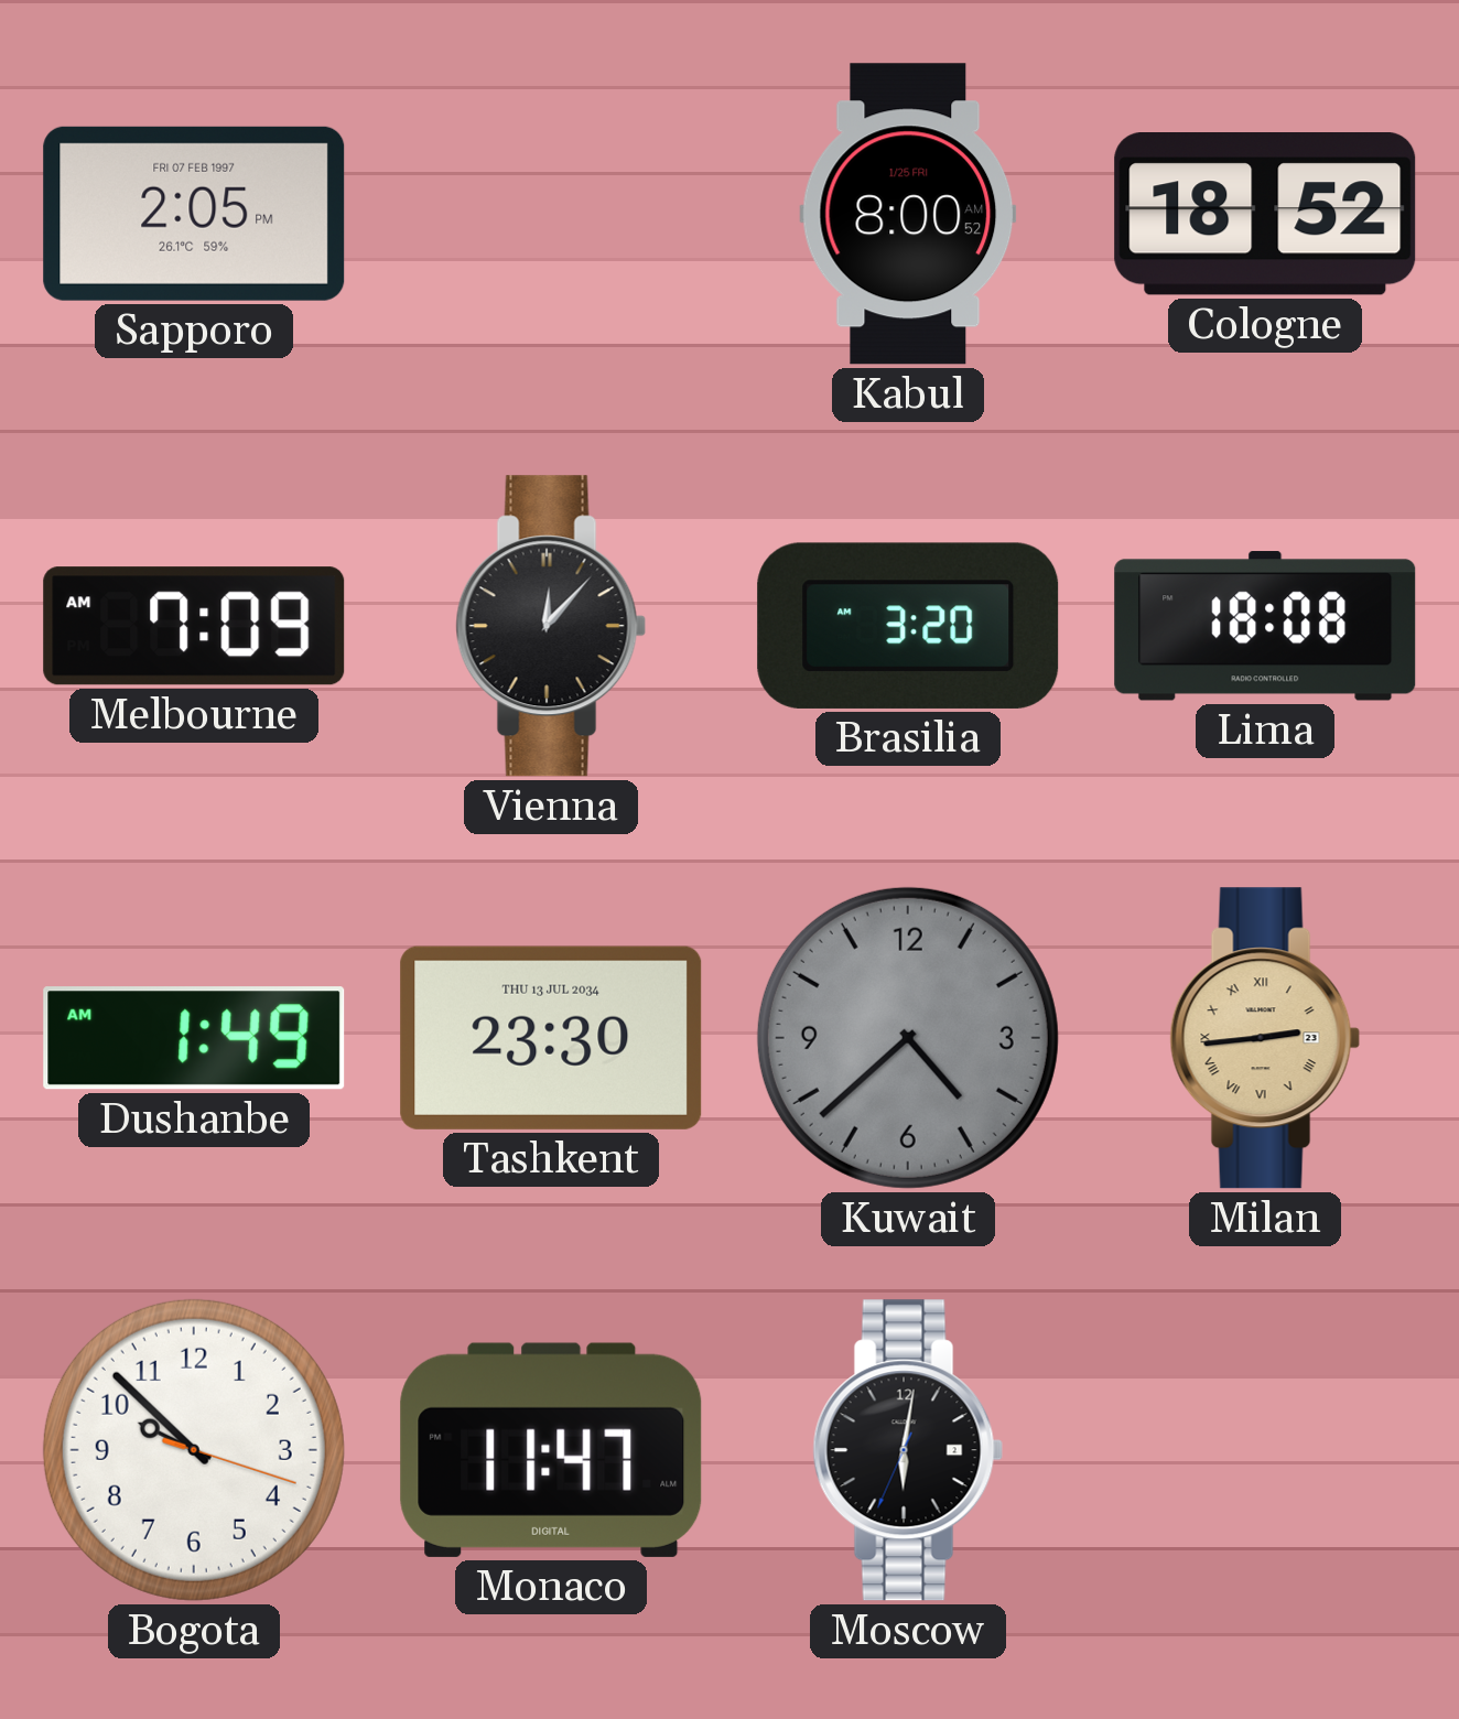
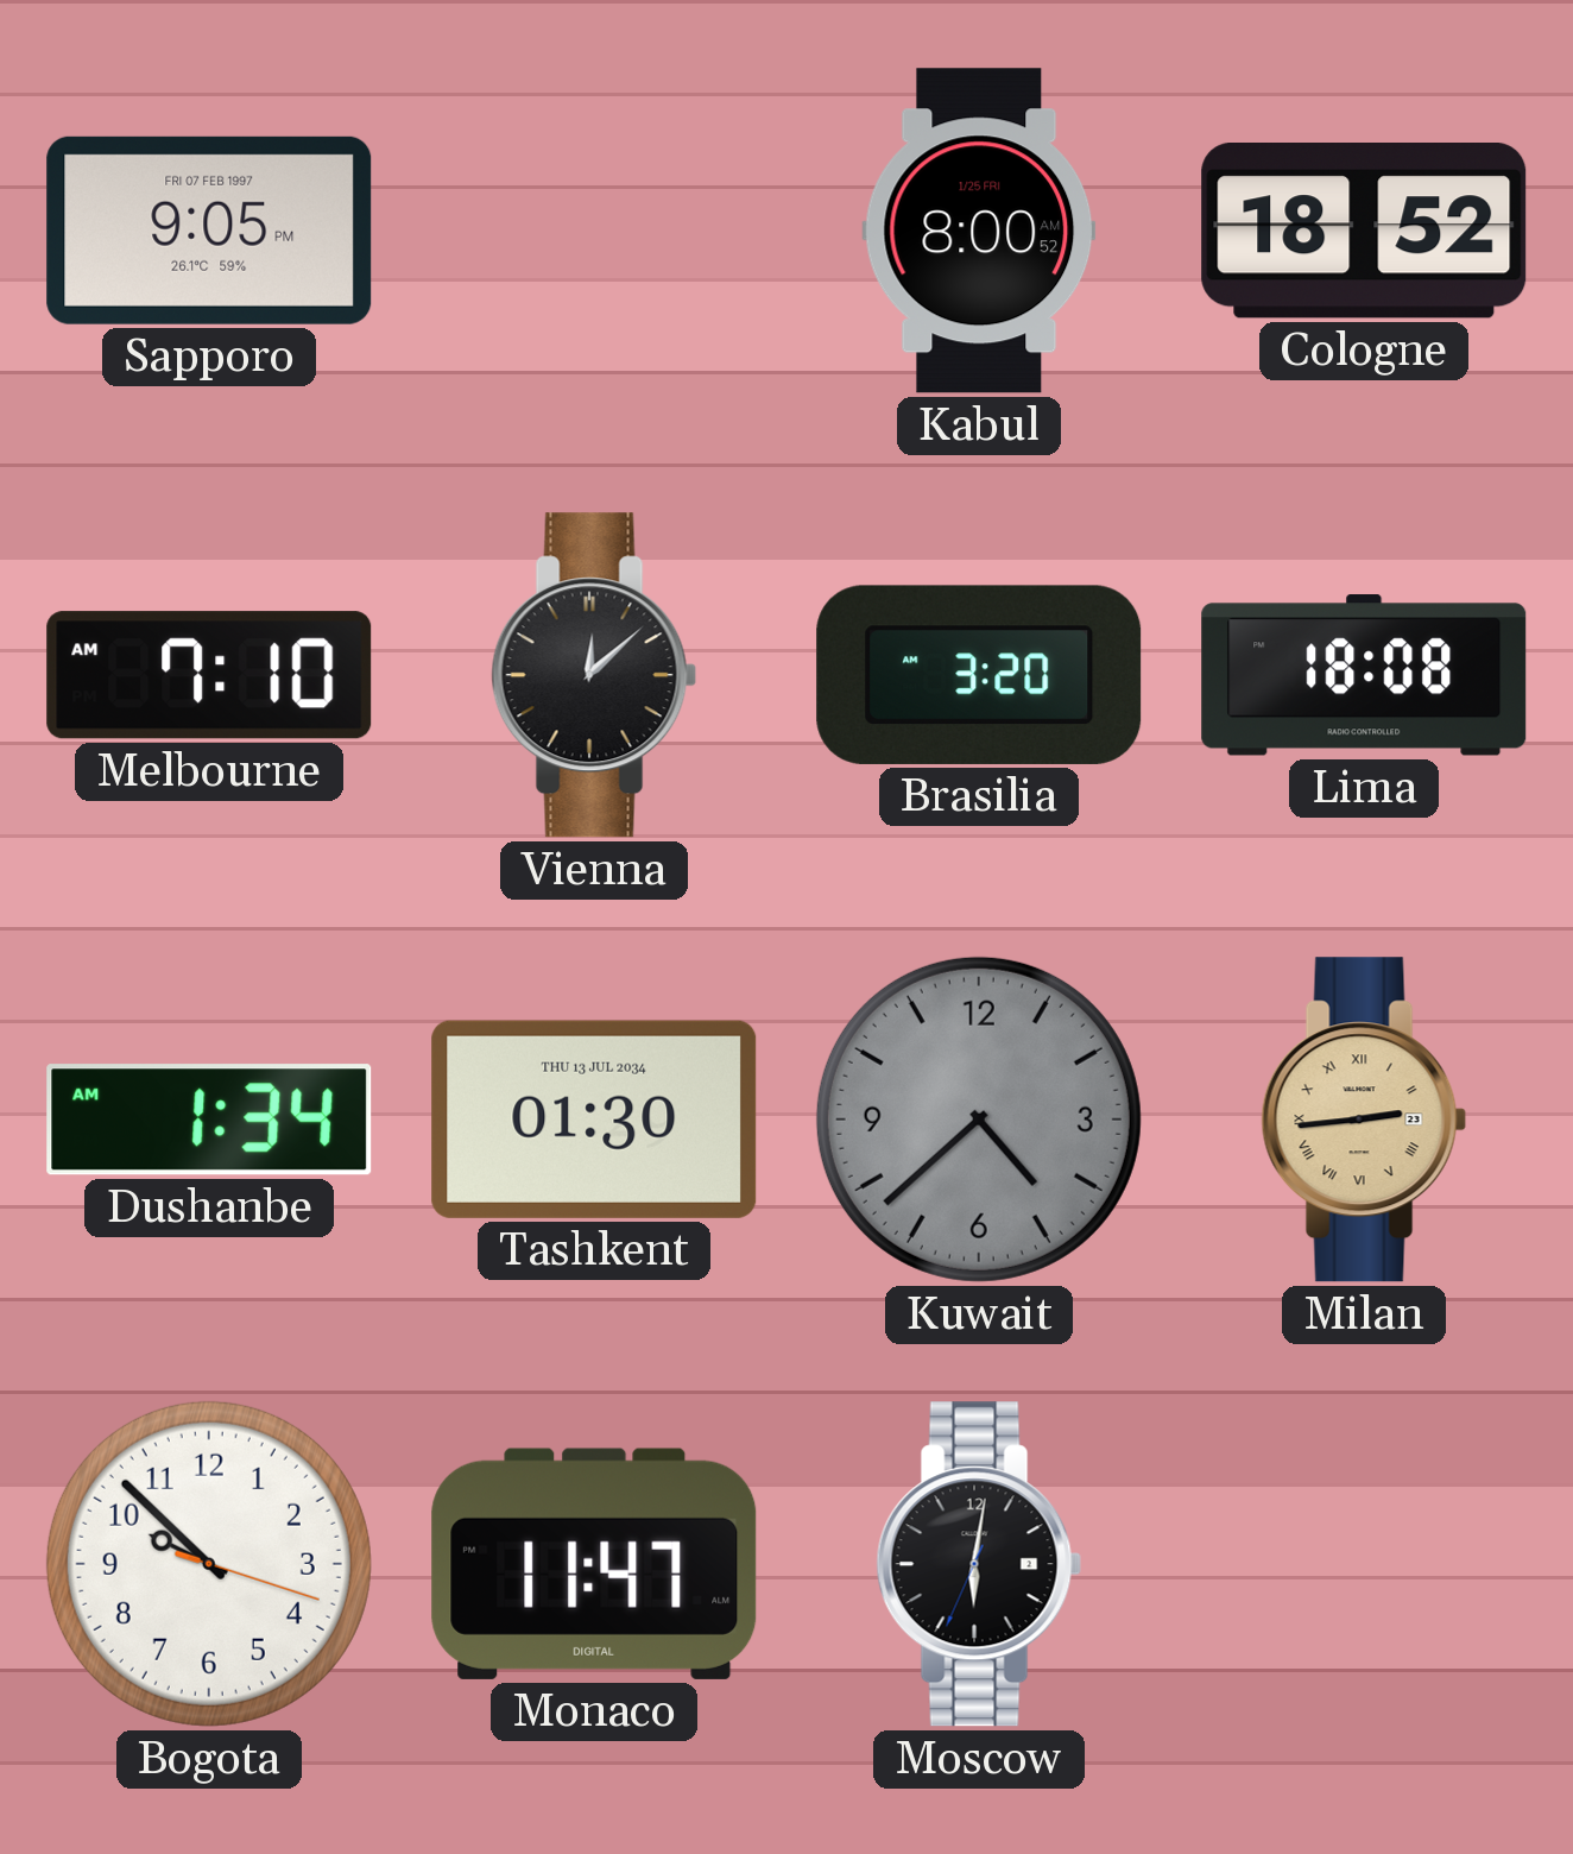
Sapporo: 2:05 -> 9:05 (209, 231)
Melbourne: 7:09 -> 7:10 (209, 675)
Vienna: 12:07 -> 12:08 (594, 675)
Dushanbe: 1:49 -> 1:34 (209, 1120)
Tashkent: 23:30 -> 01:30 (594, 1120)
